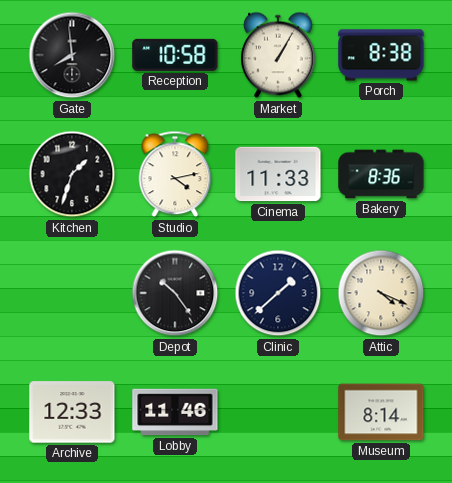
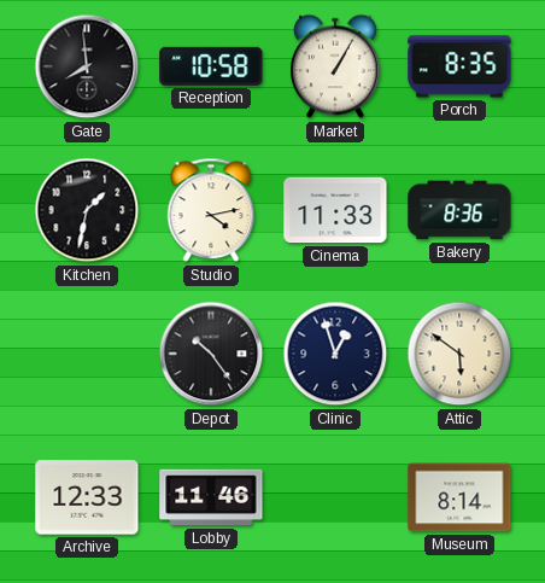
Porch: 8:38 -> 8:35 (459, 66)
Kitchen: 1:33 -> 1:32 (87, 210)
Clinic: 1:38 -> 12:57 (335, 354)
Attic: 4:19 -> 5:51 (459, 354)
